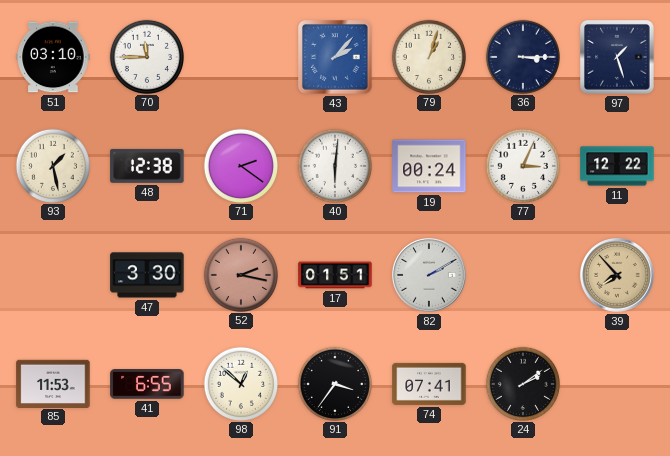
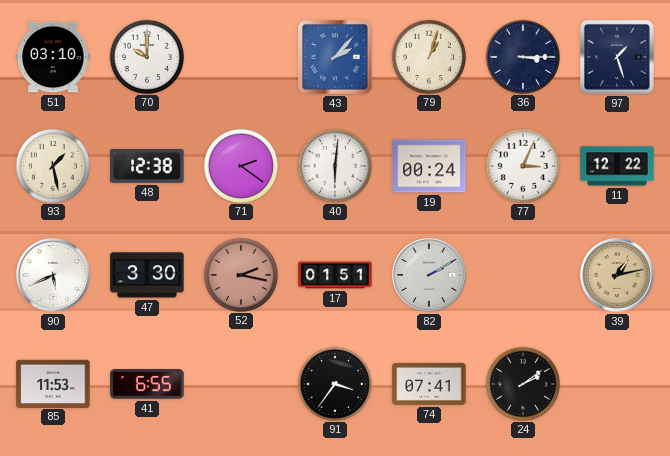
70: 11:45 -> 10:00 (146, 56)
90: none -> 5:41 (54, 276)
39: 7:53 -> 1:13 (618, 276)
98: 12:52 -> none (240, 383)
